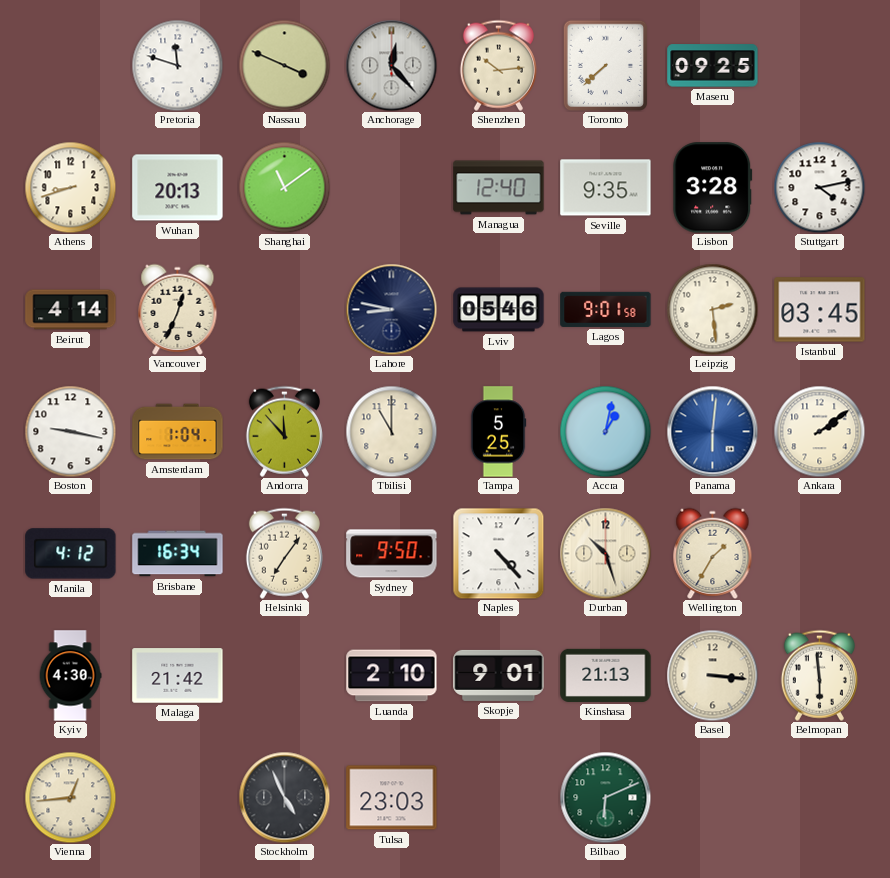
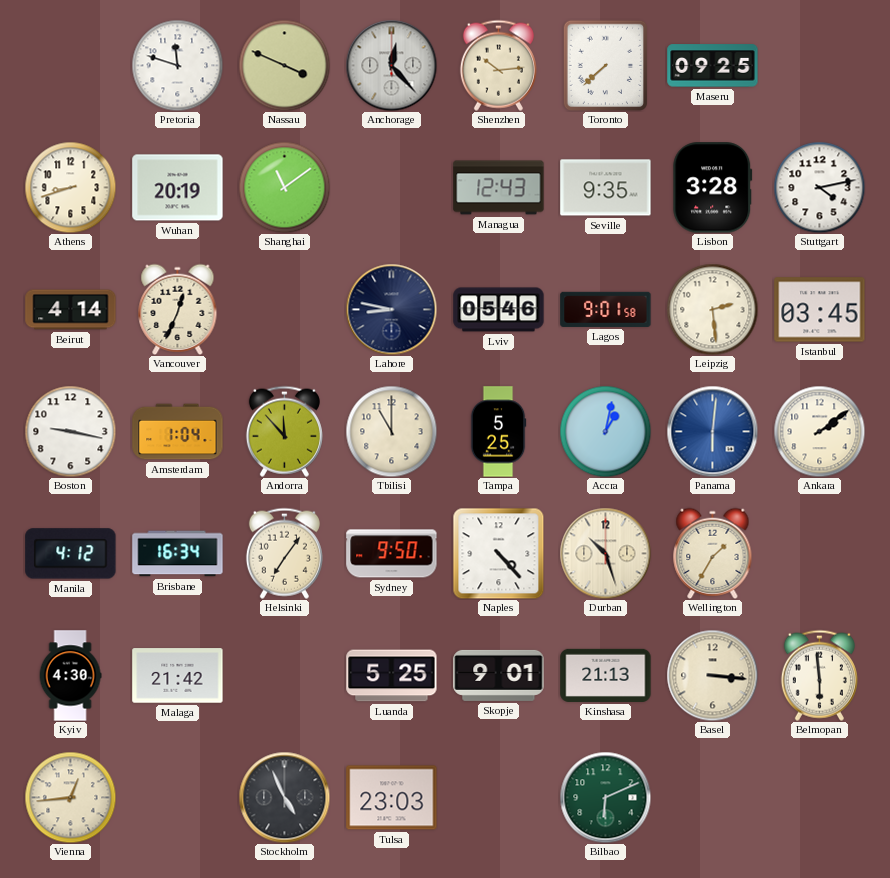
Wuhan: 20:13 -> 20:19 (178, 188)
Managua: 12:40 -> 12:43 (499, 188)
Luanda: 2:10 -> 5:25 (392, 676)
